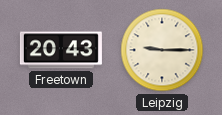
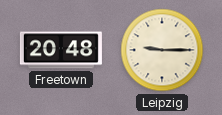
Freetown: 20:43 -> 20:48 (61, 50)
